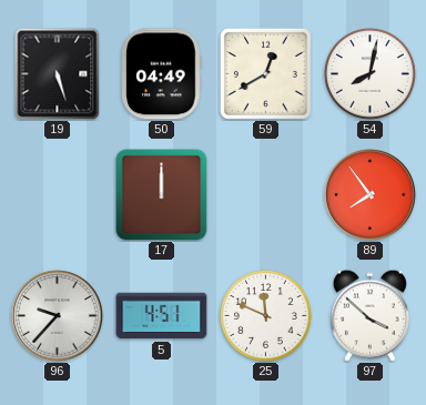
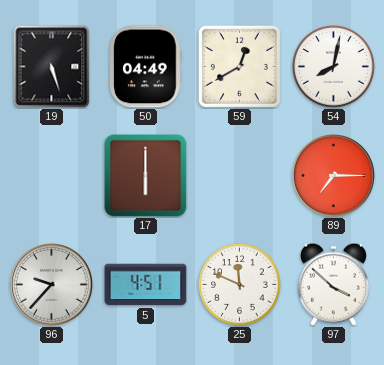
17: 12:00 -> 6:00 (146, 176)
89: 7:54 -> 7:15 (334, 176)
